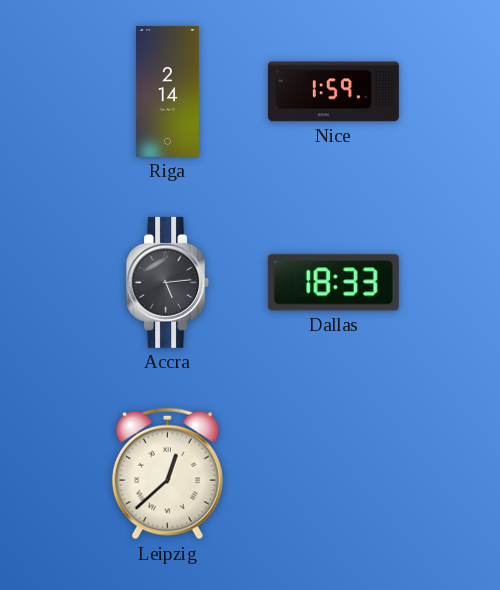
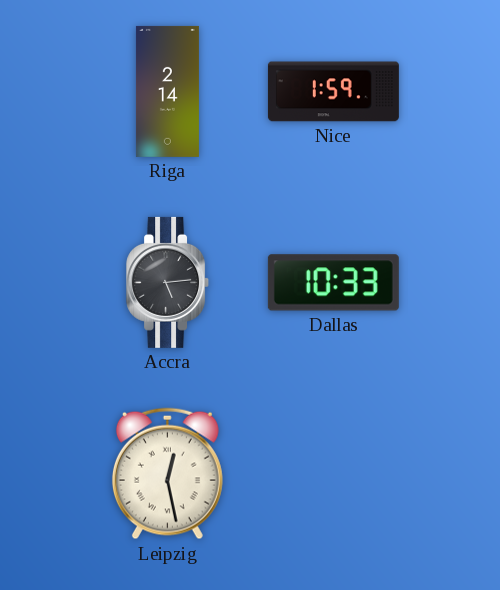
Dallas: 18:33 -> 10:33 (333, 283)
Leipzig: 12:38 -> 12:28 (167, 474)
